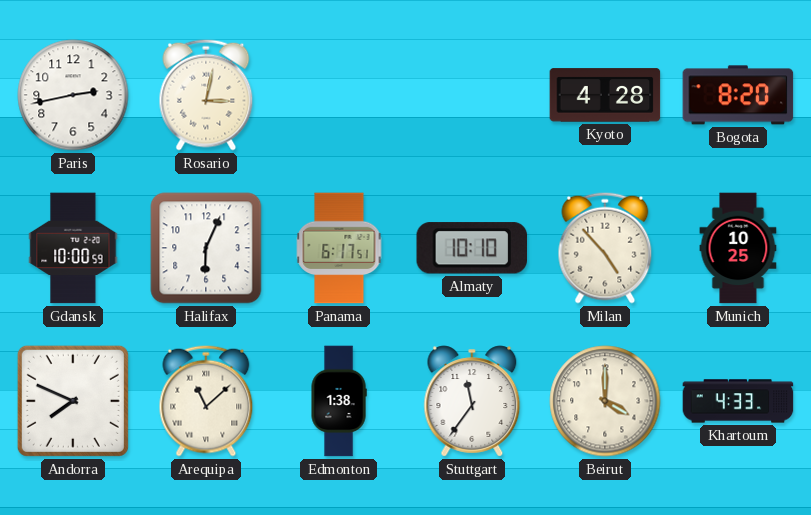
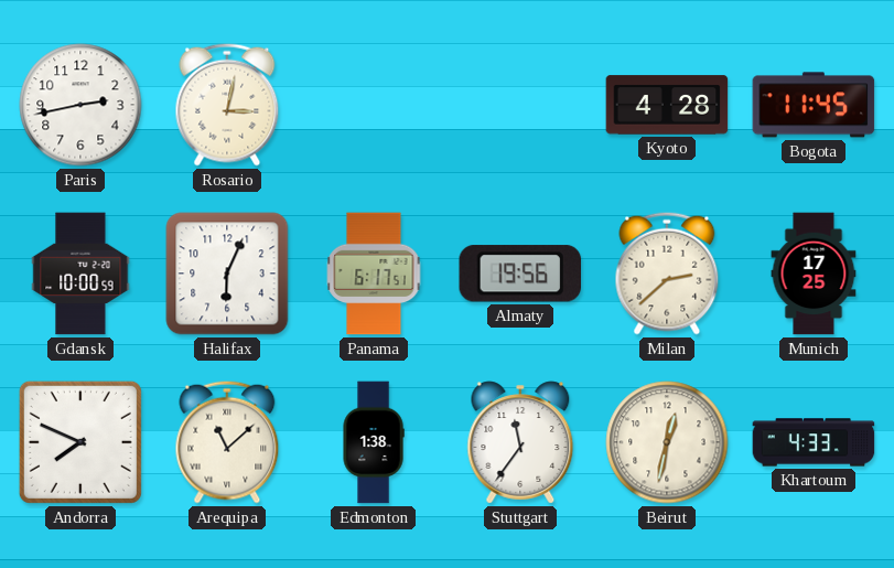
Bogota: 8:20 -> 11:45 (814, 105)
Almaty: 10:10 -> 19:56 (520, 274)
Milan: 4:53 -> 2:38 (667, 274)
Munich: 10:25 -> 17:25 (814, 274)
Beirut: 4:00 -> 12:32 (667, 442)
